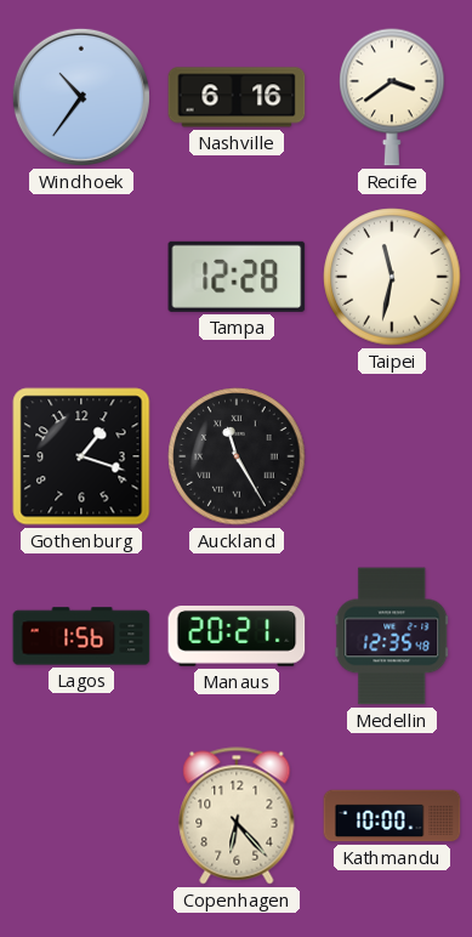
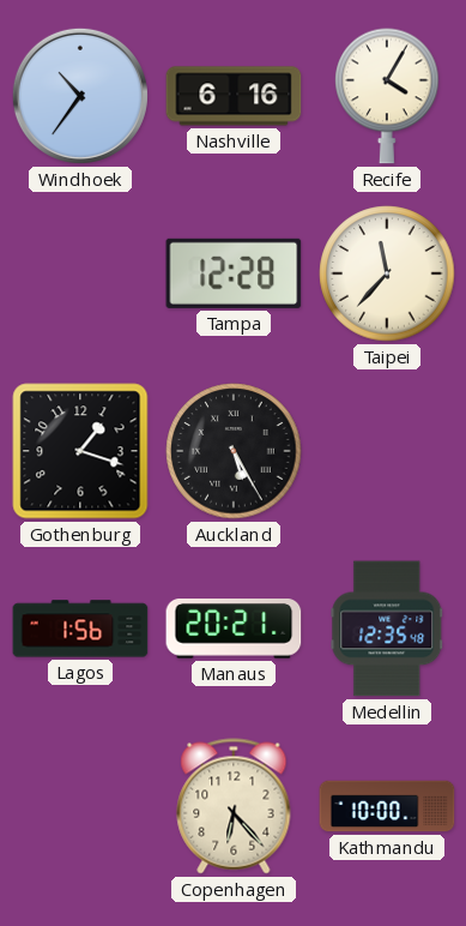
Recife: 3:39 -> 4:05 (387, 96)
Taipei: 11:32 -> 11:37 (387, 273)
Auckland: 11:25 -> 5:25 (234, 451)
